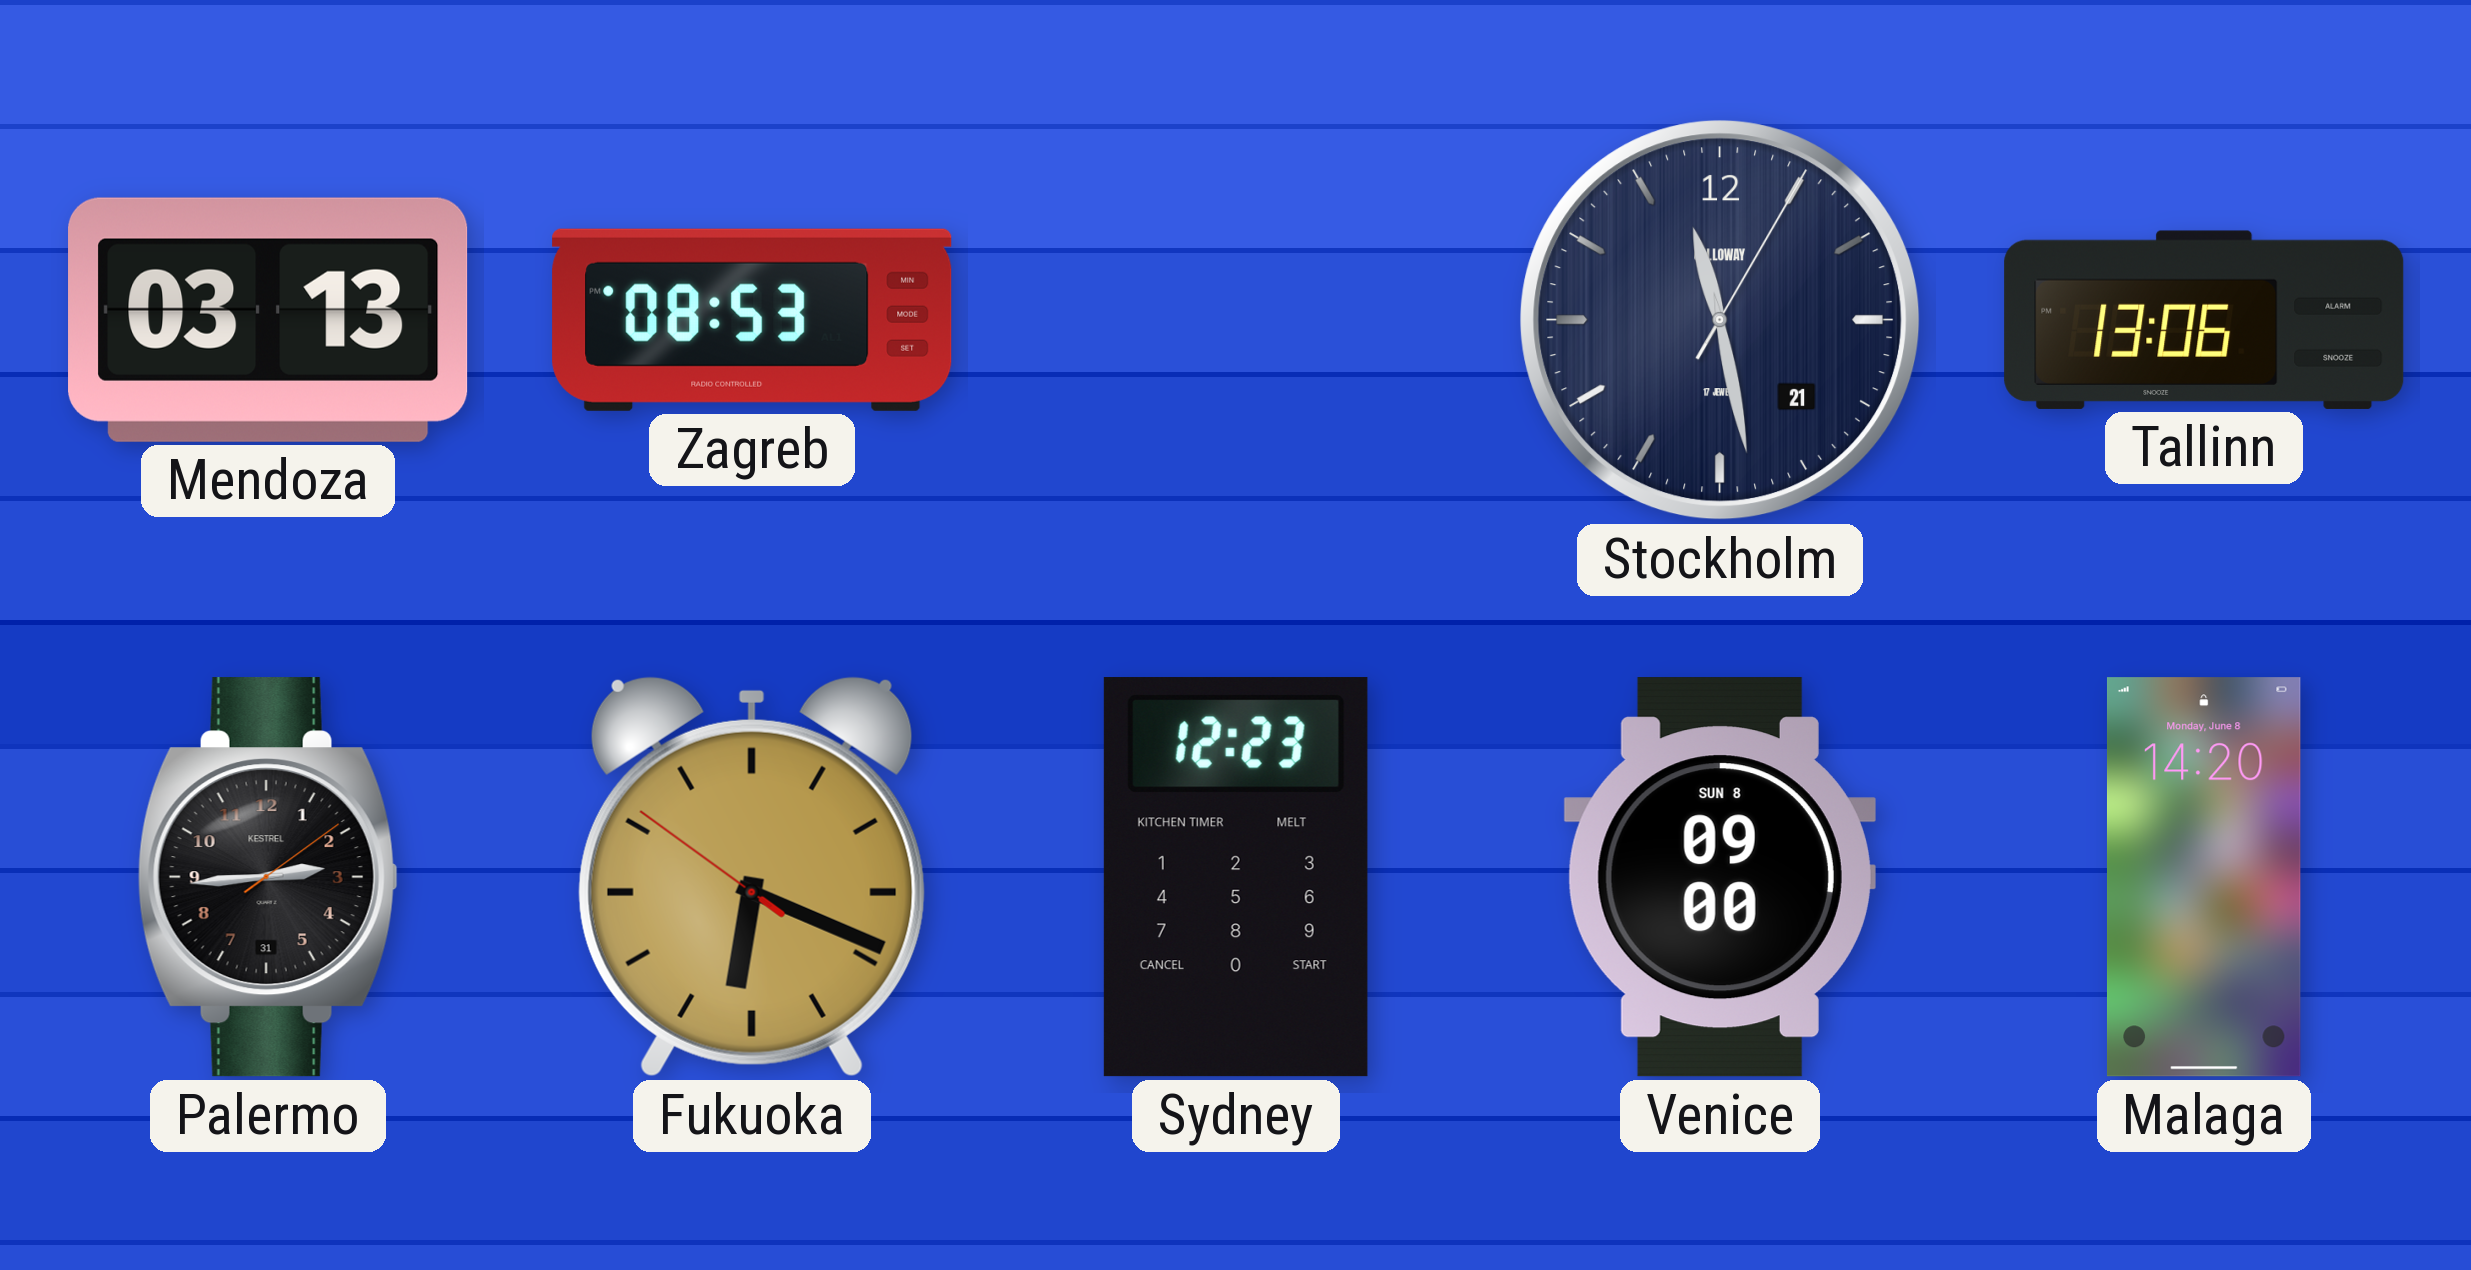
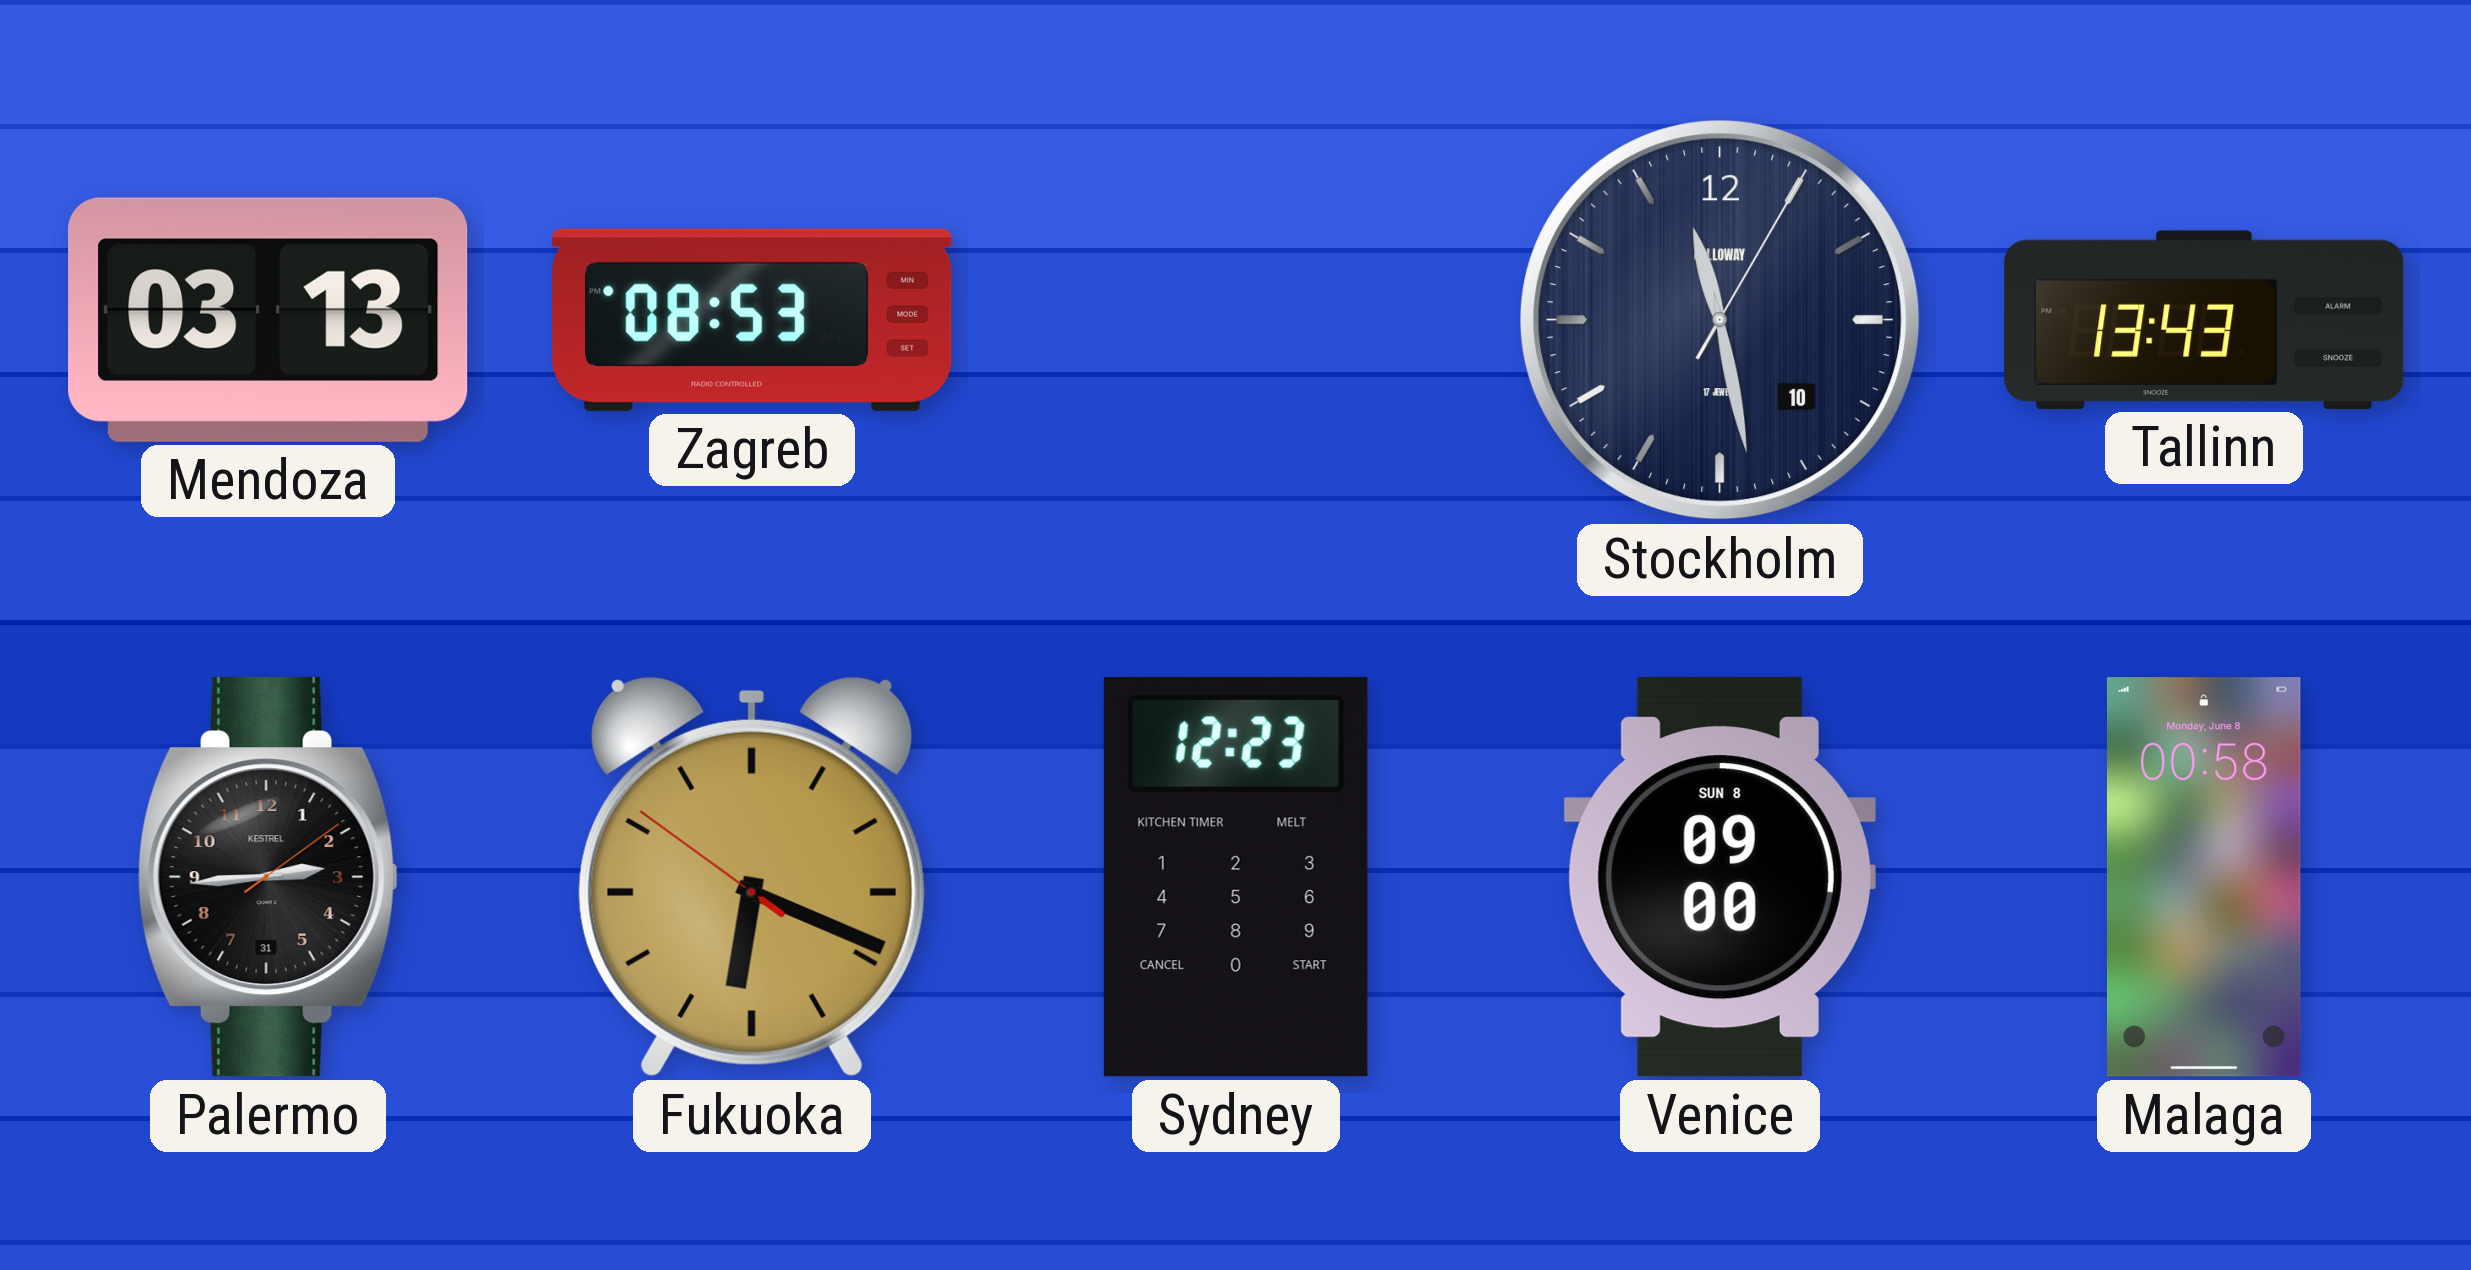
Stockholm date: 21 -> 10 (1720, 320)
Tallinn: 13:06 -> 13:43 (2204, 320)
Malaga: 14:20 -> 00:58 (2204, 877)
